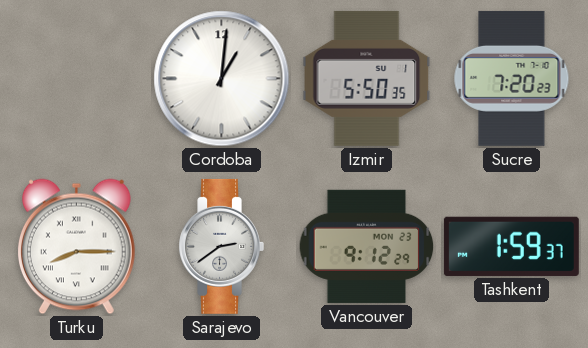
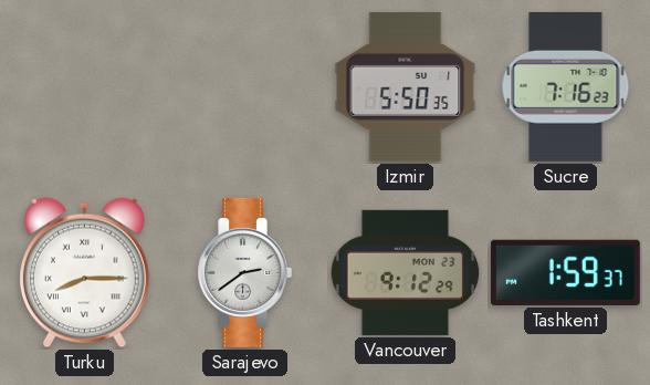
Cordoba: 1:01 -> none (222, 79)
Sucre: 7:20 -> 7:16 (566, 86)
